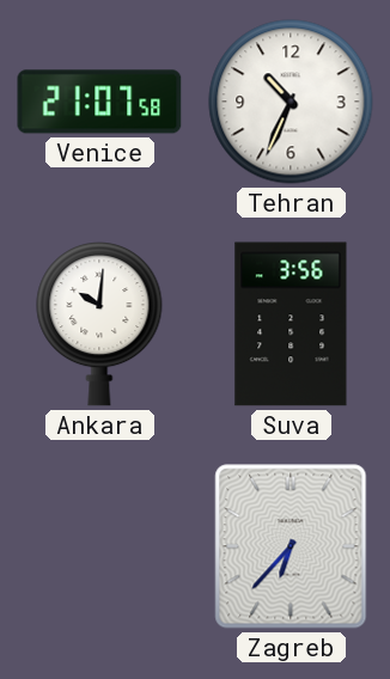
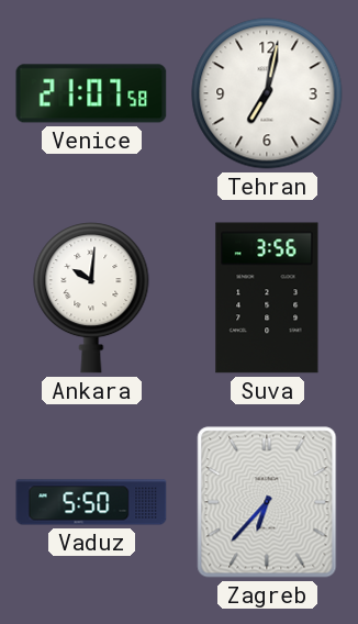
Tehran: 10:34 -> 7:02 (267, 93)
Vaduz: none -> 5:50 (91, 502)
